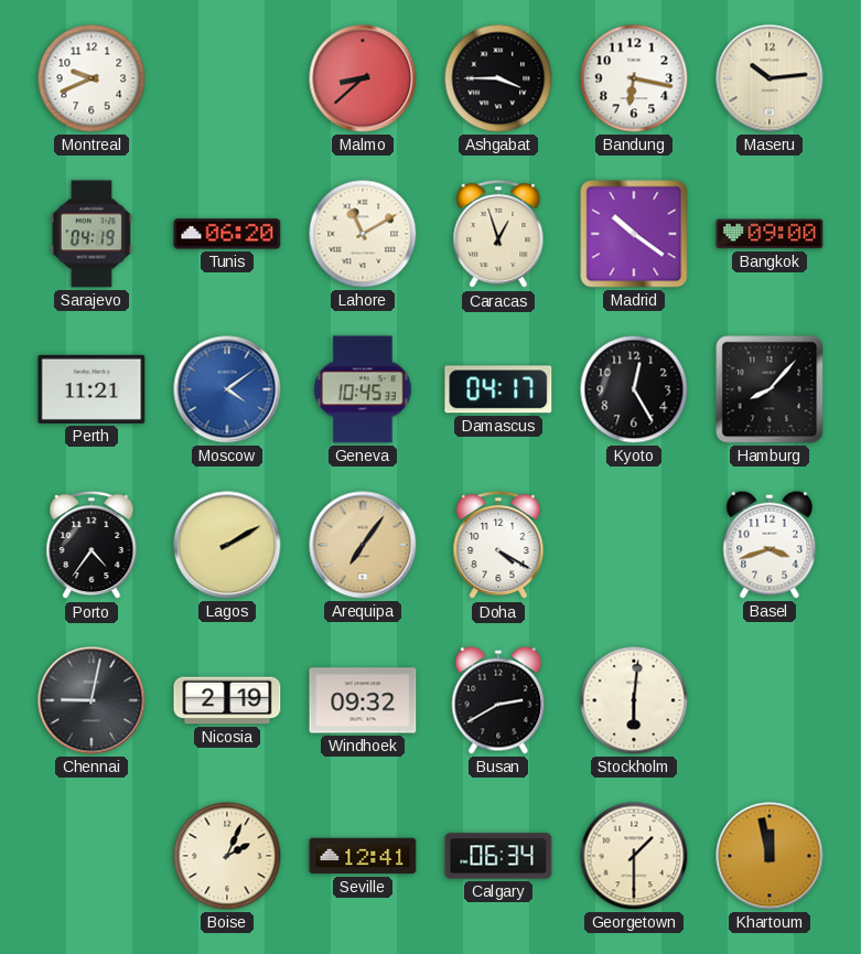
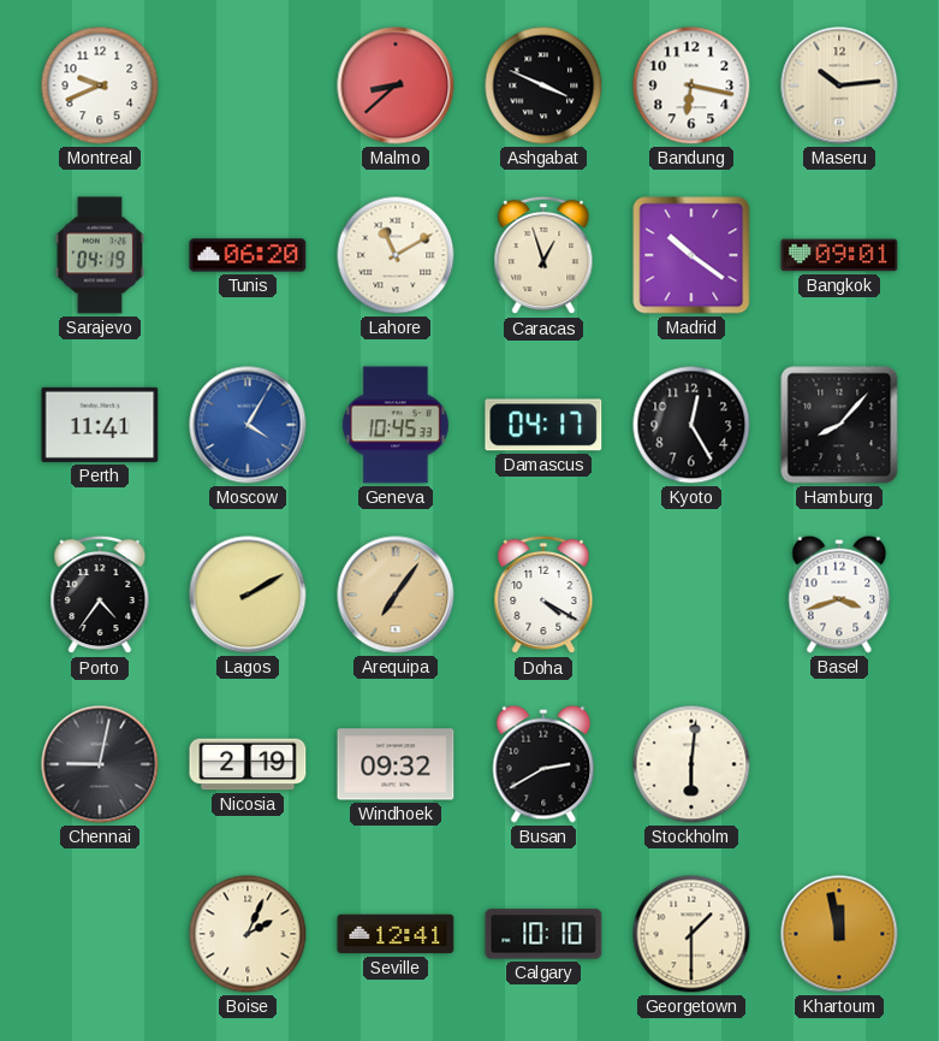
Ashgabat: 3:45 -> 3:49 (543, 85)
Bangkok: 09:00 -> 09:01 (839, 255)
Perth: 11:21 -> 11:41 (100, 425)
Moscow: 4:09 -> 4:05 (248, 425)
Calgary: 06:34 -> 10:10 (543, 934)
